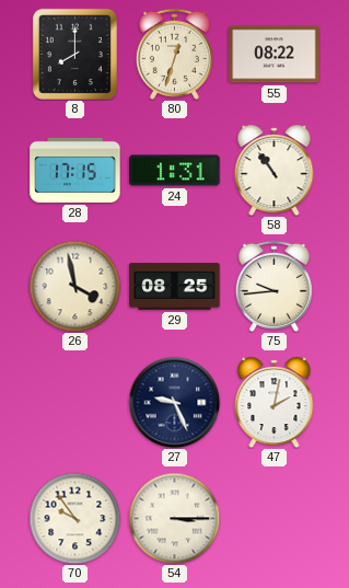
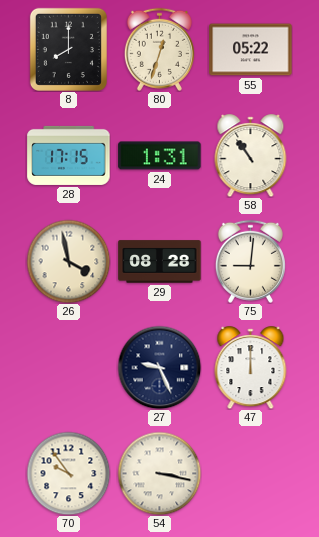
55: 08:22 -> 05:22 (251, 50)
29: 08:25 -> 08:28 (160, 262)
75: 9:44 -> 9:01 (250, 261)
47: 2:02 -> 12:00 (251, 368)
54: 3:15 -> 3:17 (159, 473)
